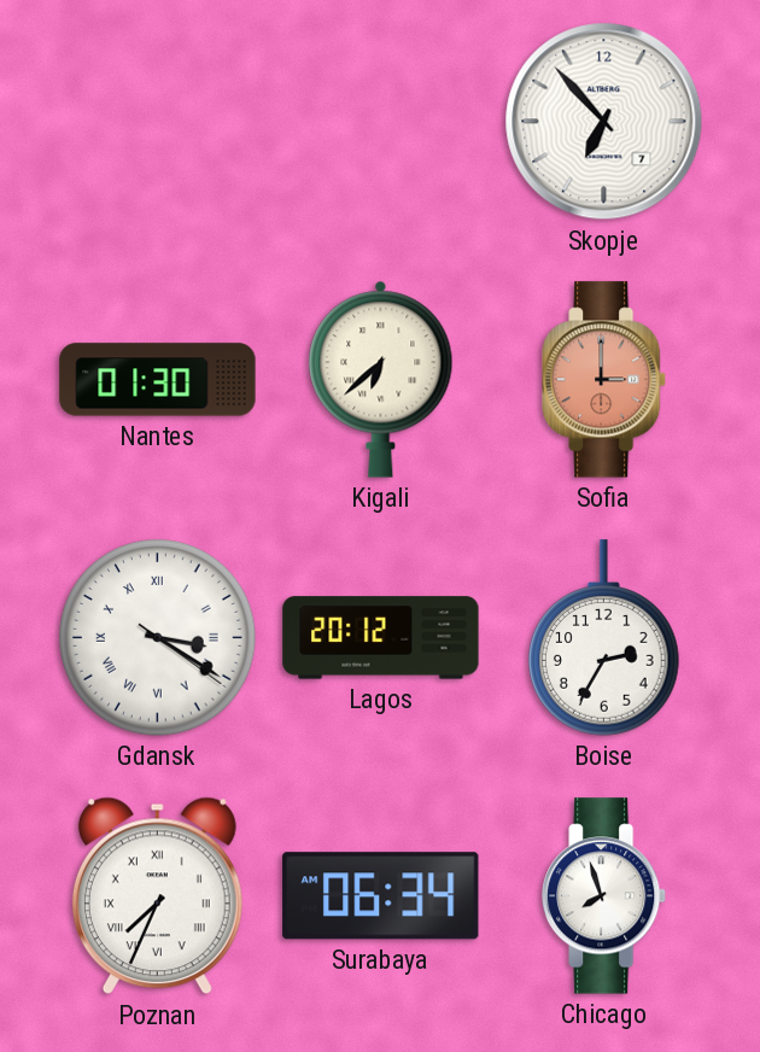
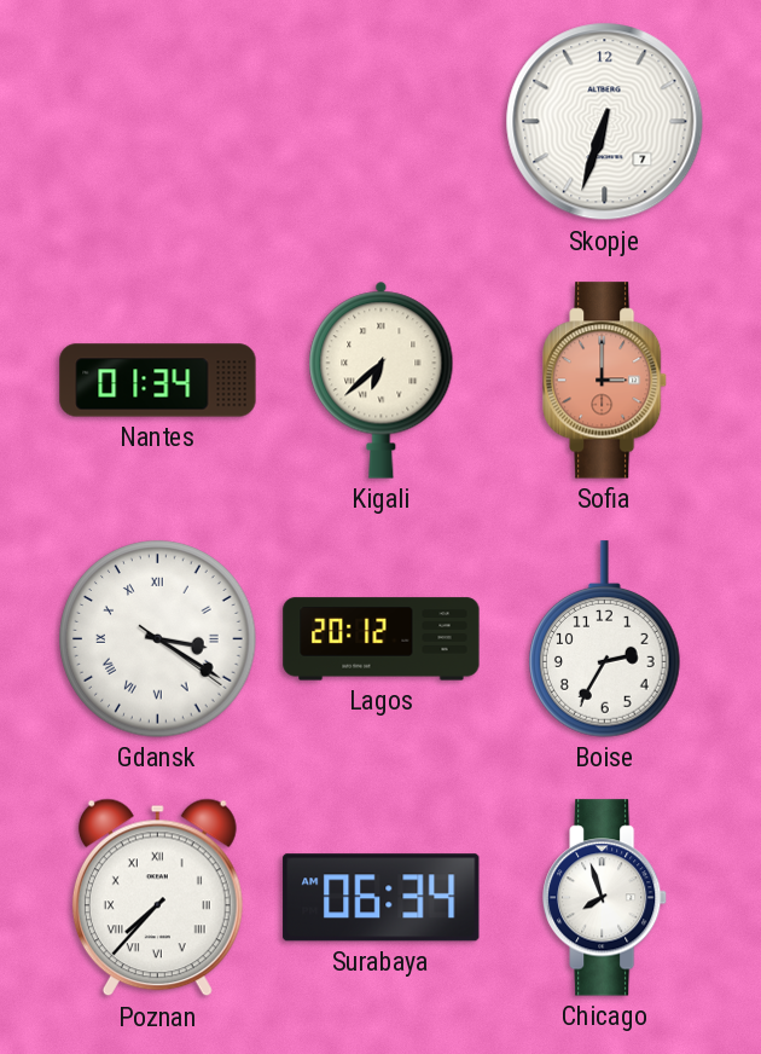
Skopje: 6:53 -> 6:33 (605, 122)
Nantes: 01:30 -> 01:34 (158, 381)
Poznan: 7:34 -> 7:37 (157, 898)
